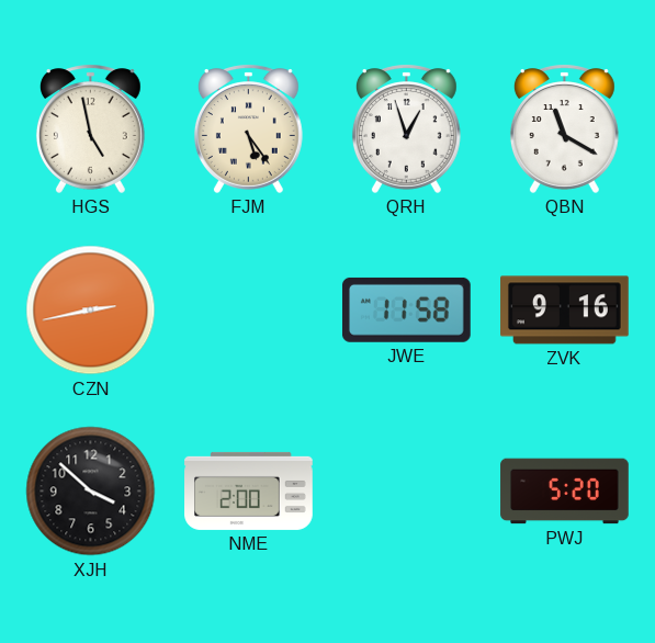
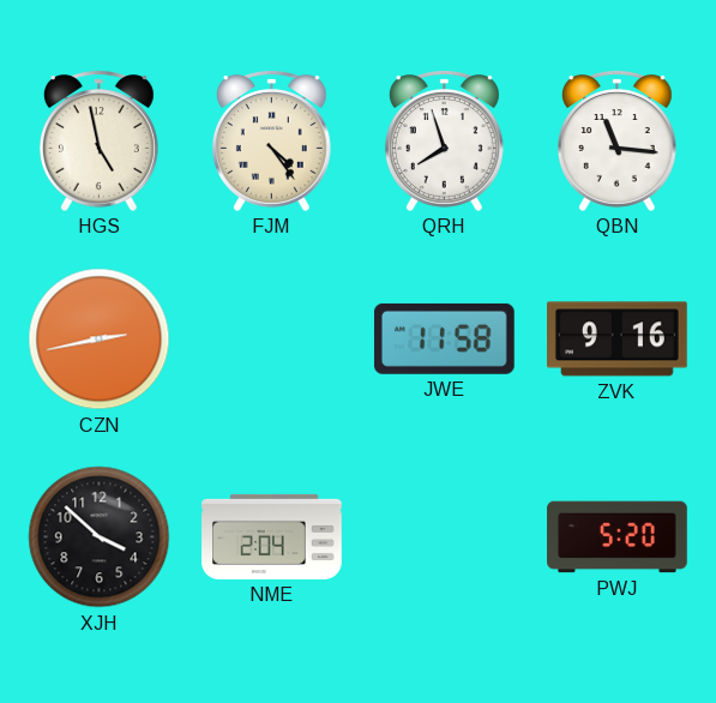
FJM: 5:24 -> 4:24 (271, 140)
QRH: 12:57 -> 7:57 (444, 140)
QBN: 11:20 -> 11:16 (616, 140)
NME: 2:00 -> 2:04 (272, 536)
